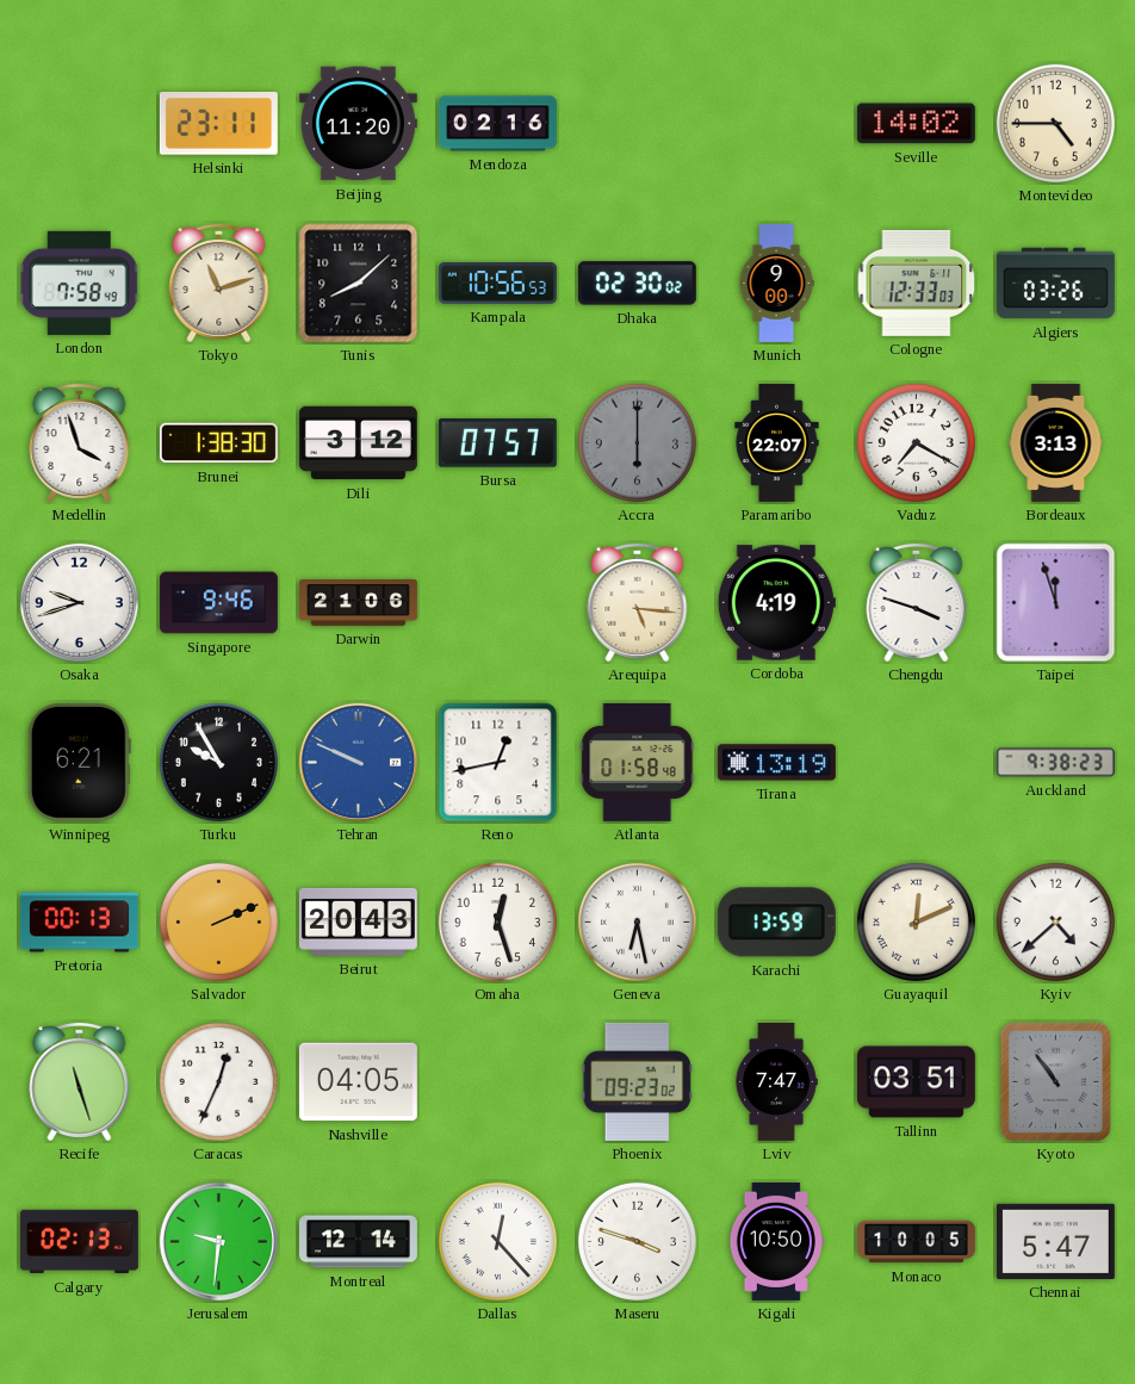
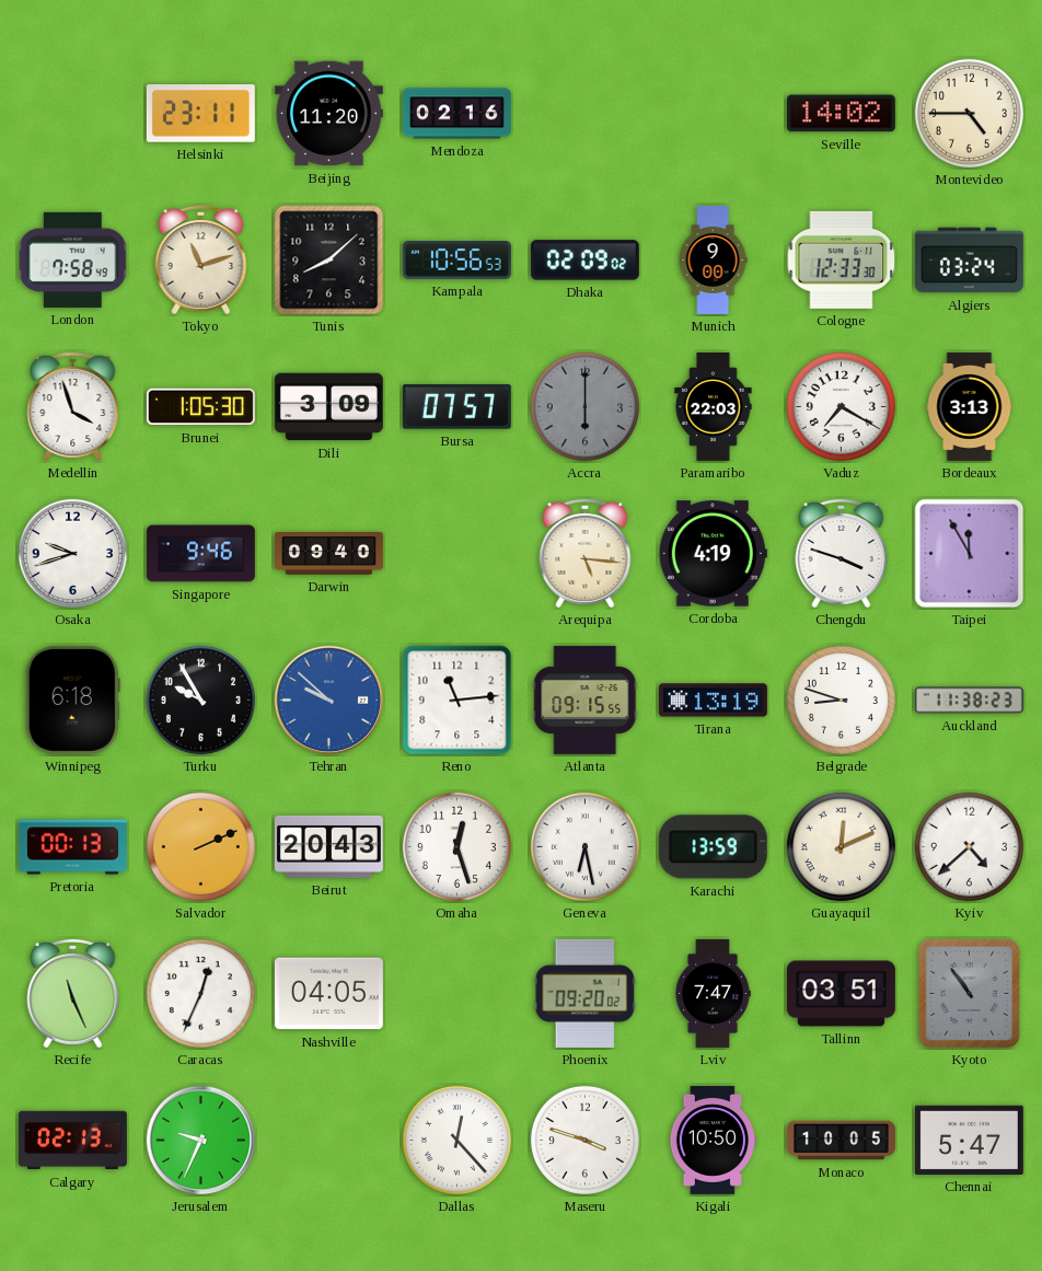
Dhaka: 02:30 -> 02:09 (584, 261)
Cologne: 12:33:03 -> 12:33:30 (842, 259)
Algiers: 03:26 -> 03:24 (969, 261)
Brunei: 1:38 -> 1:05 (200, 407)
Dili: 3:12 -> 3:09 (328, 407)
Paramaribo: 22:07 -> 22:03 (714, 406)
Darwin: 21:06 -> 09:40 (328, 554)
Taipei: 11:57 -> 11:55 (970, 554)
Winnipeg: 6:21 -> 6:18 (72, 700)
Tehran: 9:49 -> 9:52 (329, 701)
Reno: 12:43 -> 11:14 (458, 701)
Atlanta: 01:58 -> 09:15 (586, 700)
Belgrade: none -> 8:48 (841, 700)
Auckland: 9:38 -> 11:38 (969, 701)
Recife: 11:27 -> 11:26 (73, 993)
Phoenix: 09:23 -> 09:20 (584, 993)
Jerusalem: 9:31 -> 9:34 (201, 1141)
Montreal: 12:14 -> none (358, 1242)
